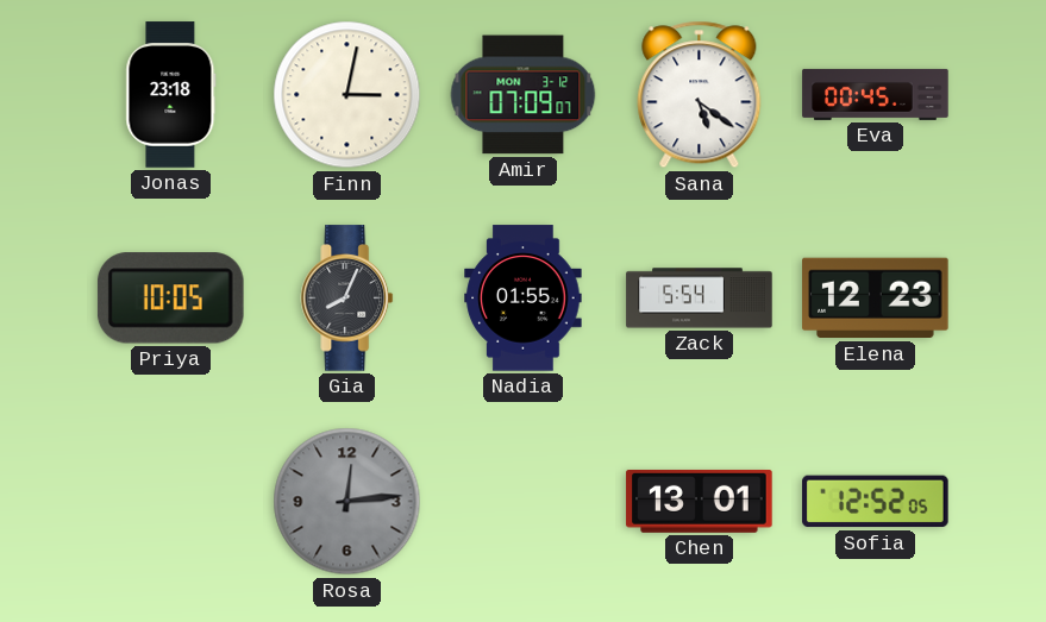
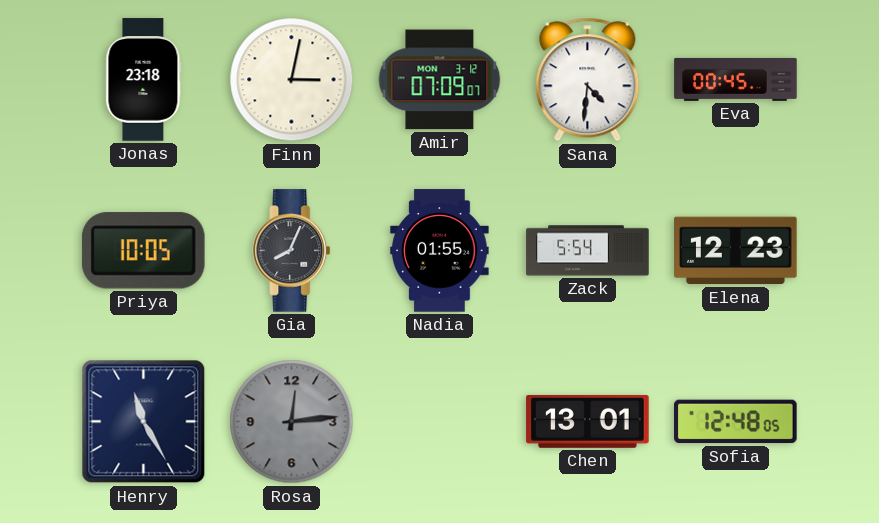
Sana: 5:21 -> 4:31 (588, 80)
Henry: none -> 11:25 (144, 422)
Sofia: 12:52 -> 12:48 (736, 422)
